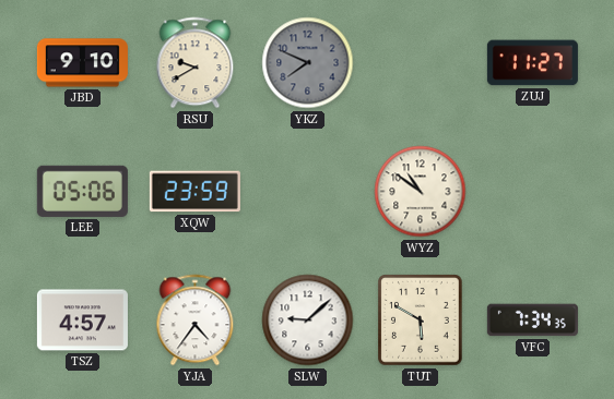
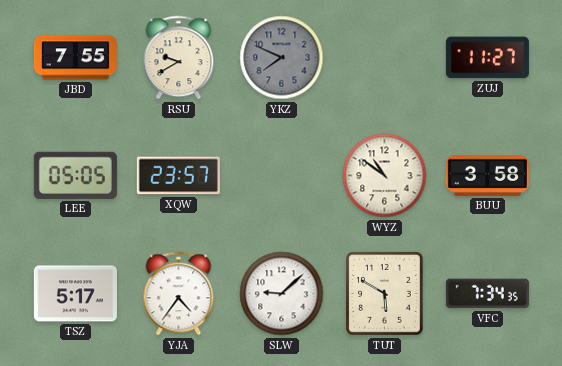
JBD: 9:10 -> 7:55 (75, 58)
LEE: 05:06 -> 05:05 (75, 175)
XQW: 23:59 -> 23:57 (178, 176)
BUU: none -> 3:58 (487, 175)
TSZ: 4:57 -> 5:17 (75, 294)
